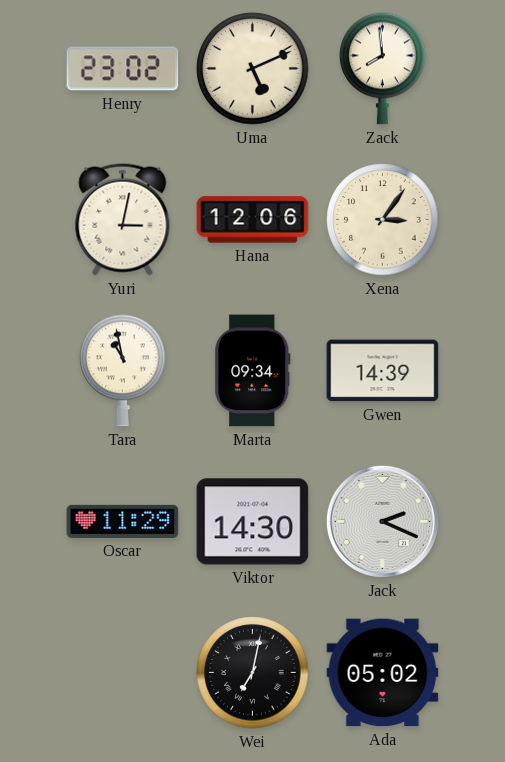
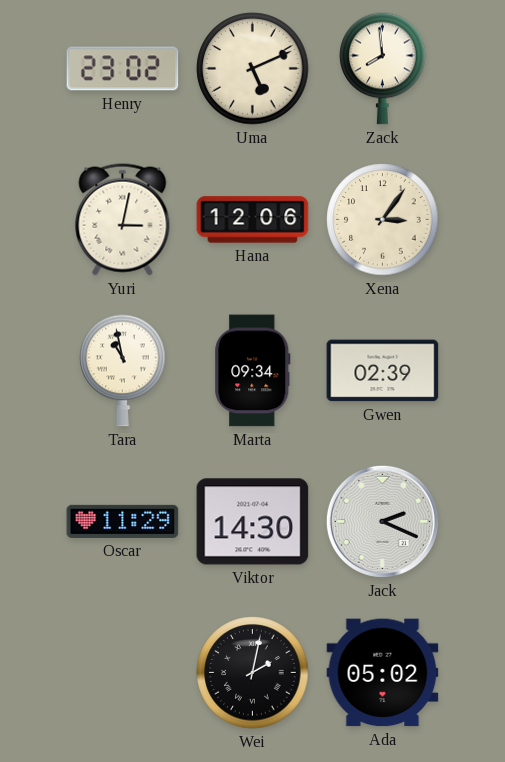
Gwen: 14:39 -> 02:39 (383, 371)
Wei: 7:02 -> 2:02 (253, 673)
